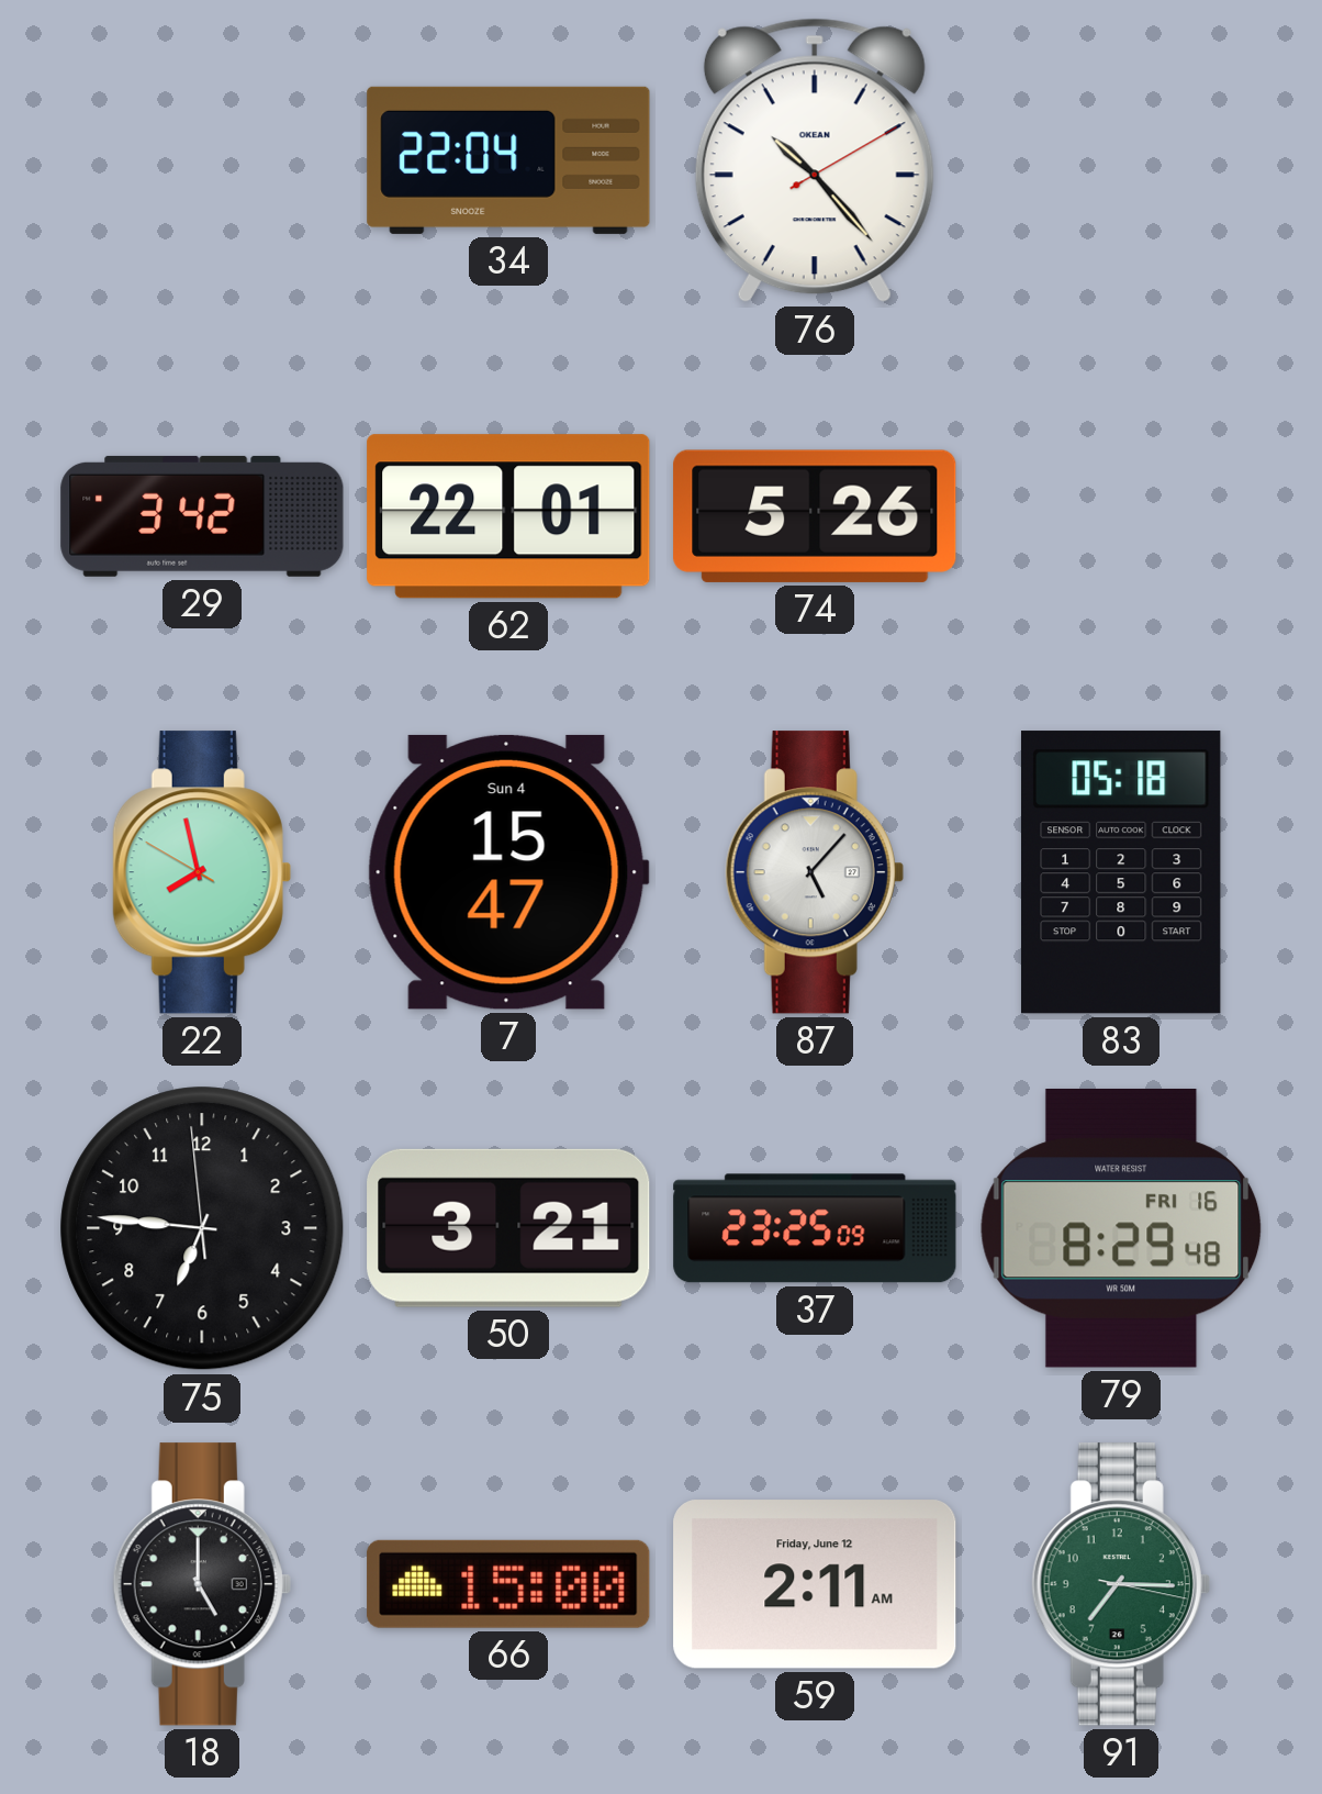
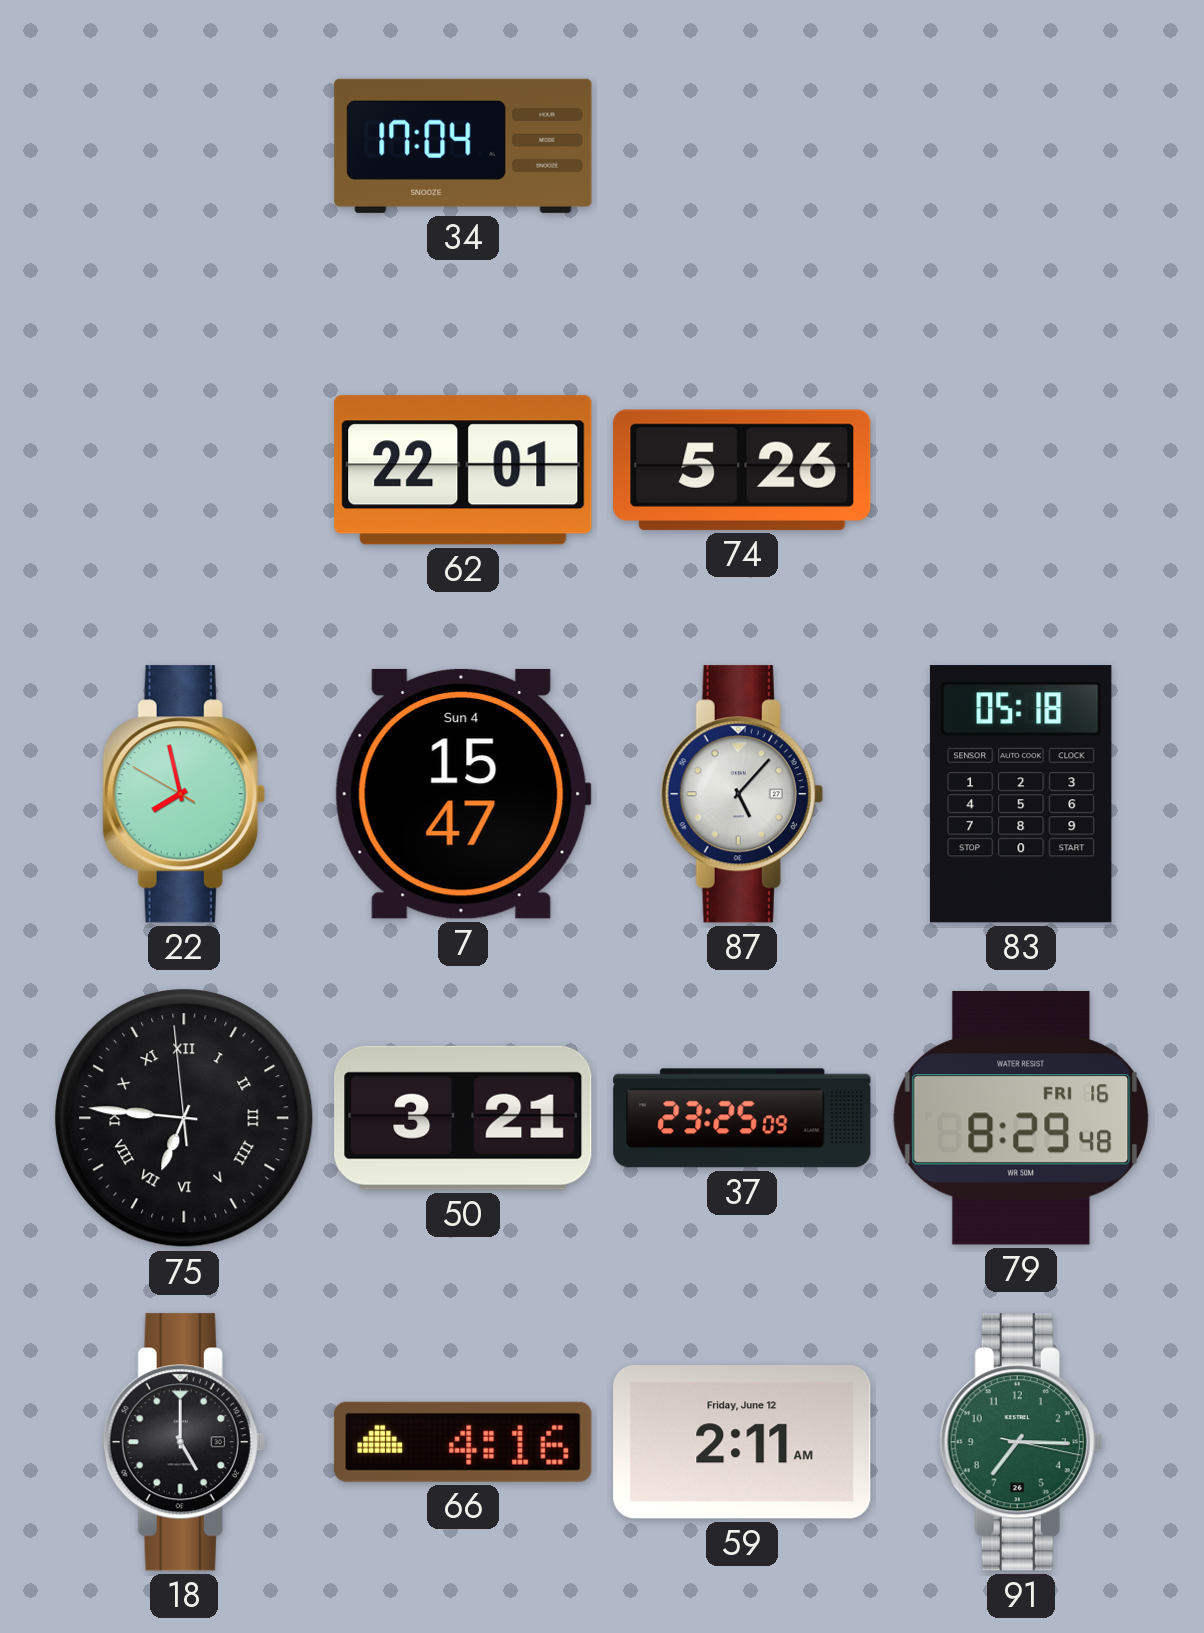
34: 22:04 -> 17:04 (463, 146)
76: 10:23 -> none (815, 160)
29: 3:42 -> none (202, 516)
75 numerals: Arabic -> Roman (184, 1118)
66: 15:00 -> 4:16 (463, 1442)
